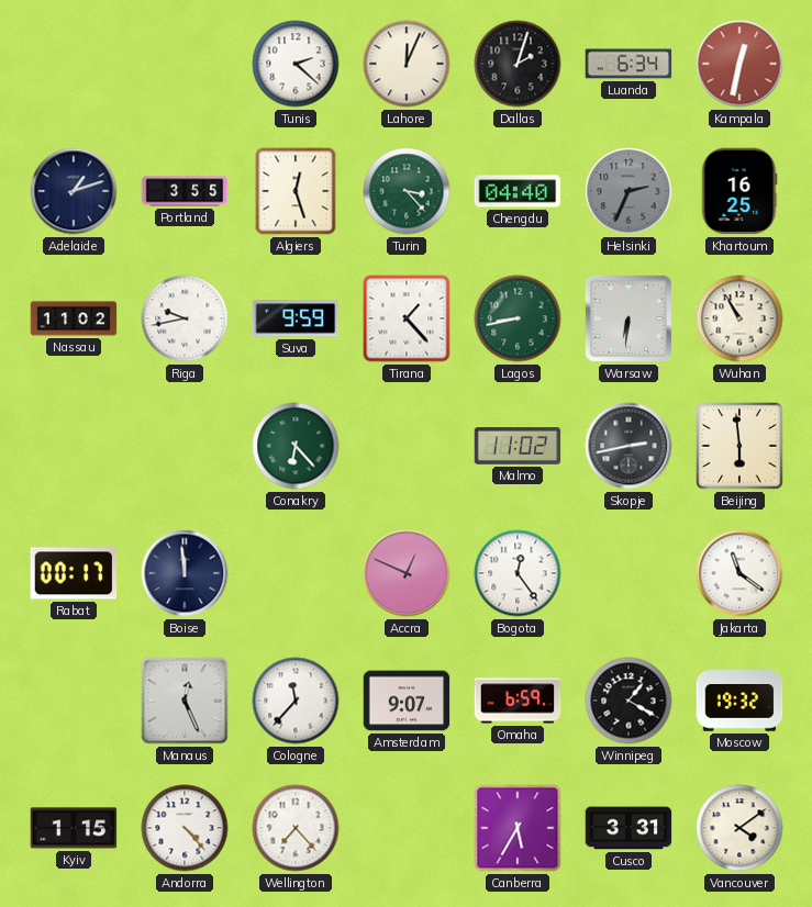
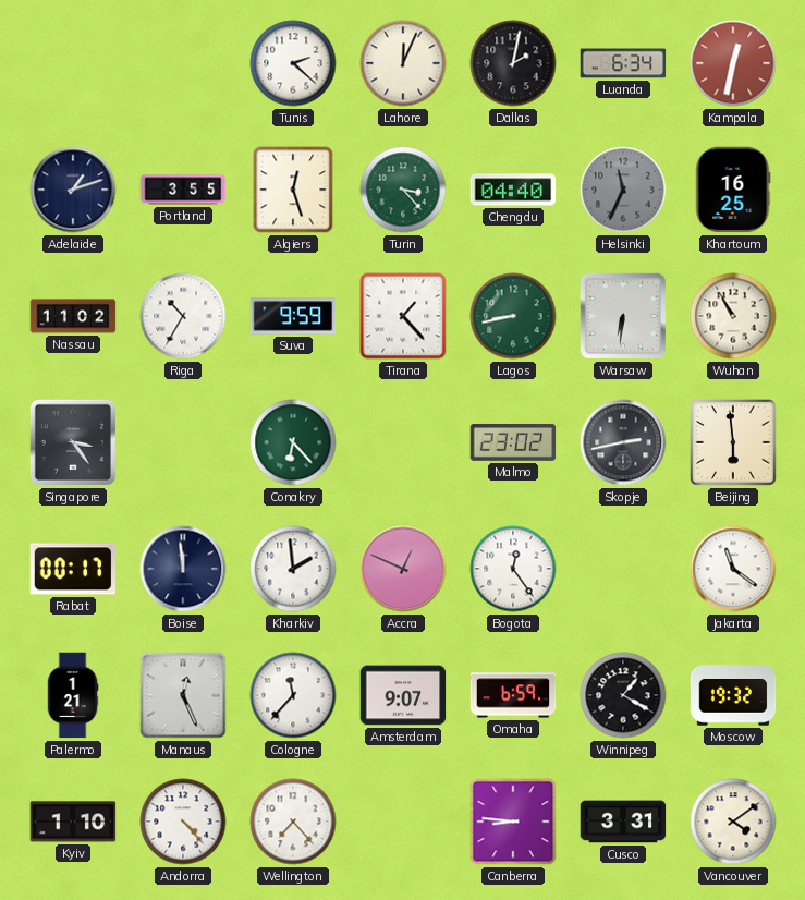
Dallas: 2:03 -> 2:02 (513, 63)
Helsinki: 2:34 -> 11:34 (623, 190)
Riga: 9:43 -> 10:35 (183, 316)
Singapore: none -> 3:24 (73, 442)
Malmo: 11:02 -> 23:02 (513, 442)
Kharkiv: none -> 1:59 (293, 569)
Palermo: none -> 1:21 (73, 695)
Kyiv: 1:15 -> 1:10 (73, 822)
Canberra: 5:35 -> 8:46 (513, 822)
